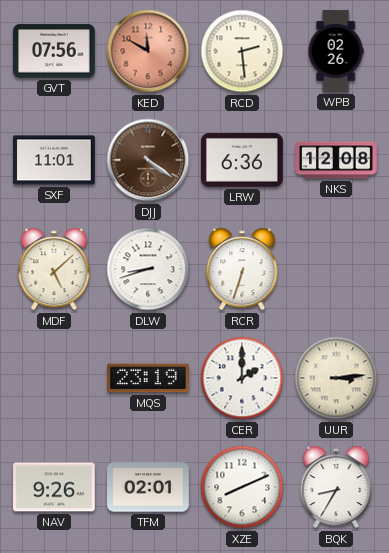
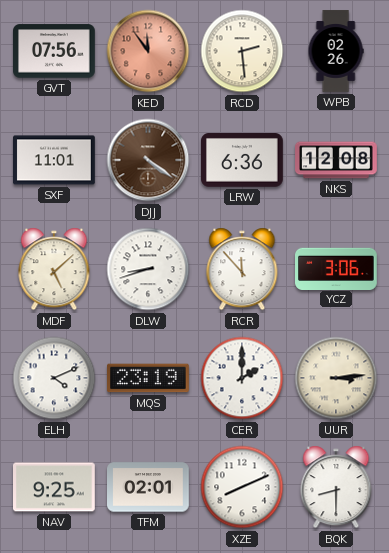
KED: 11:50 -> 11:54 (148, 51)
RCR: 6:33 -> 11:53 (242, 269)
YCZ: none -> 3:06 (337, 268)
ELH: none -> 4:11 (54, 378)
NAV: 9:26 -> 9:25 (55, 487)
BQK: 8:35 -> 8:30 (336, 487)
